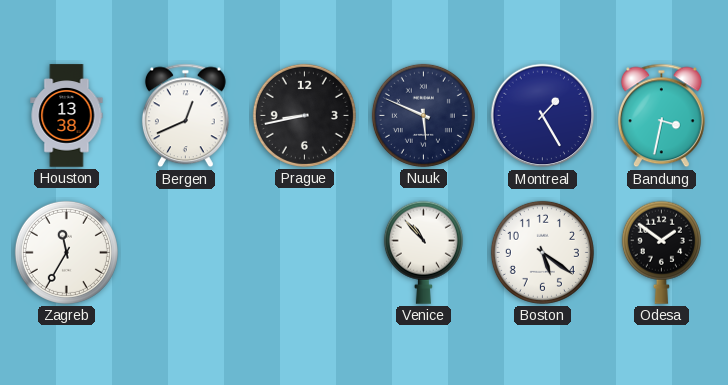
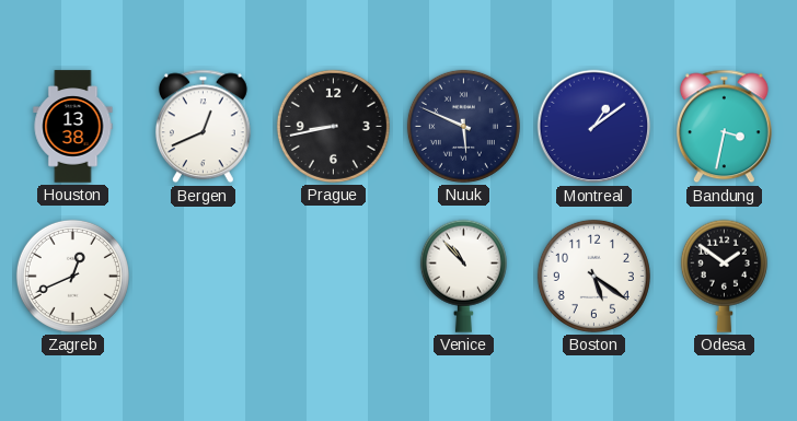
Montreal: 1:25 -> 1:09 (594, 127)
Zagreb: 11:35 -> 12:41 (72, 276)
